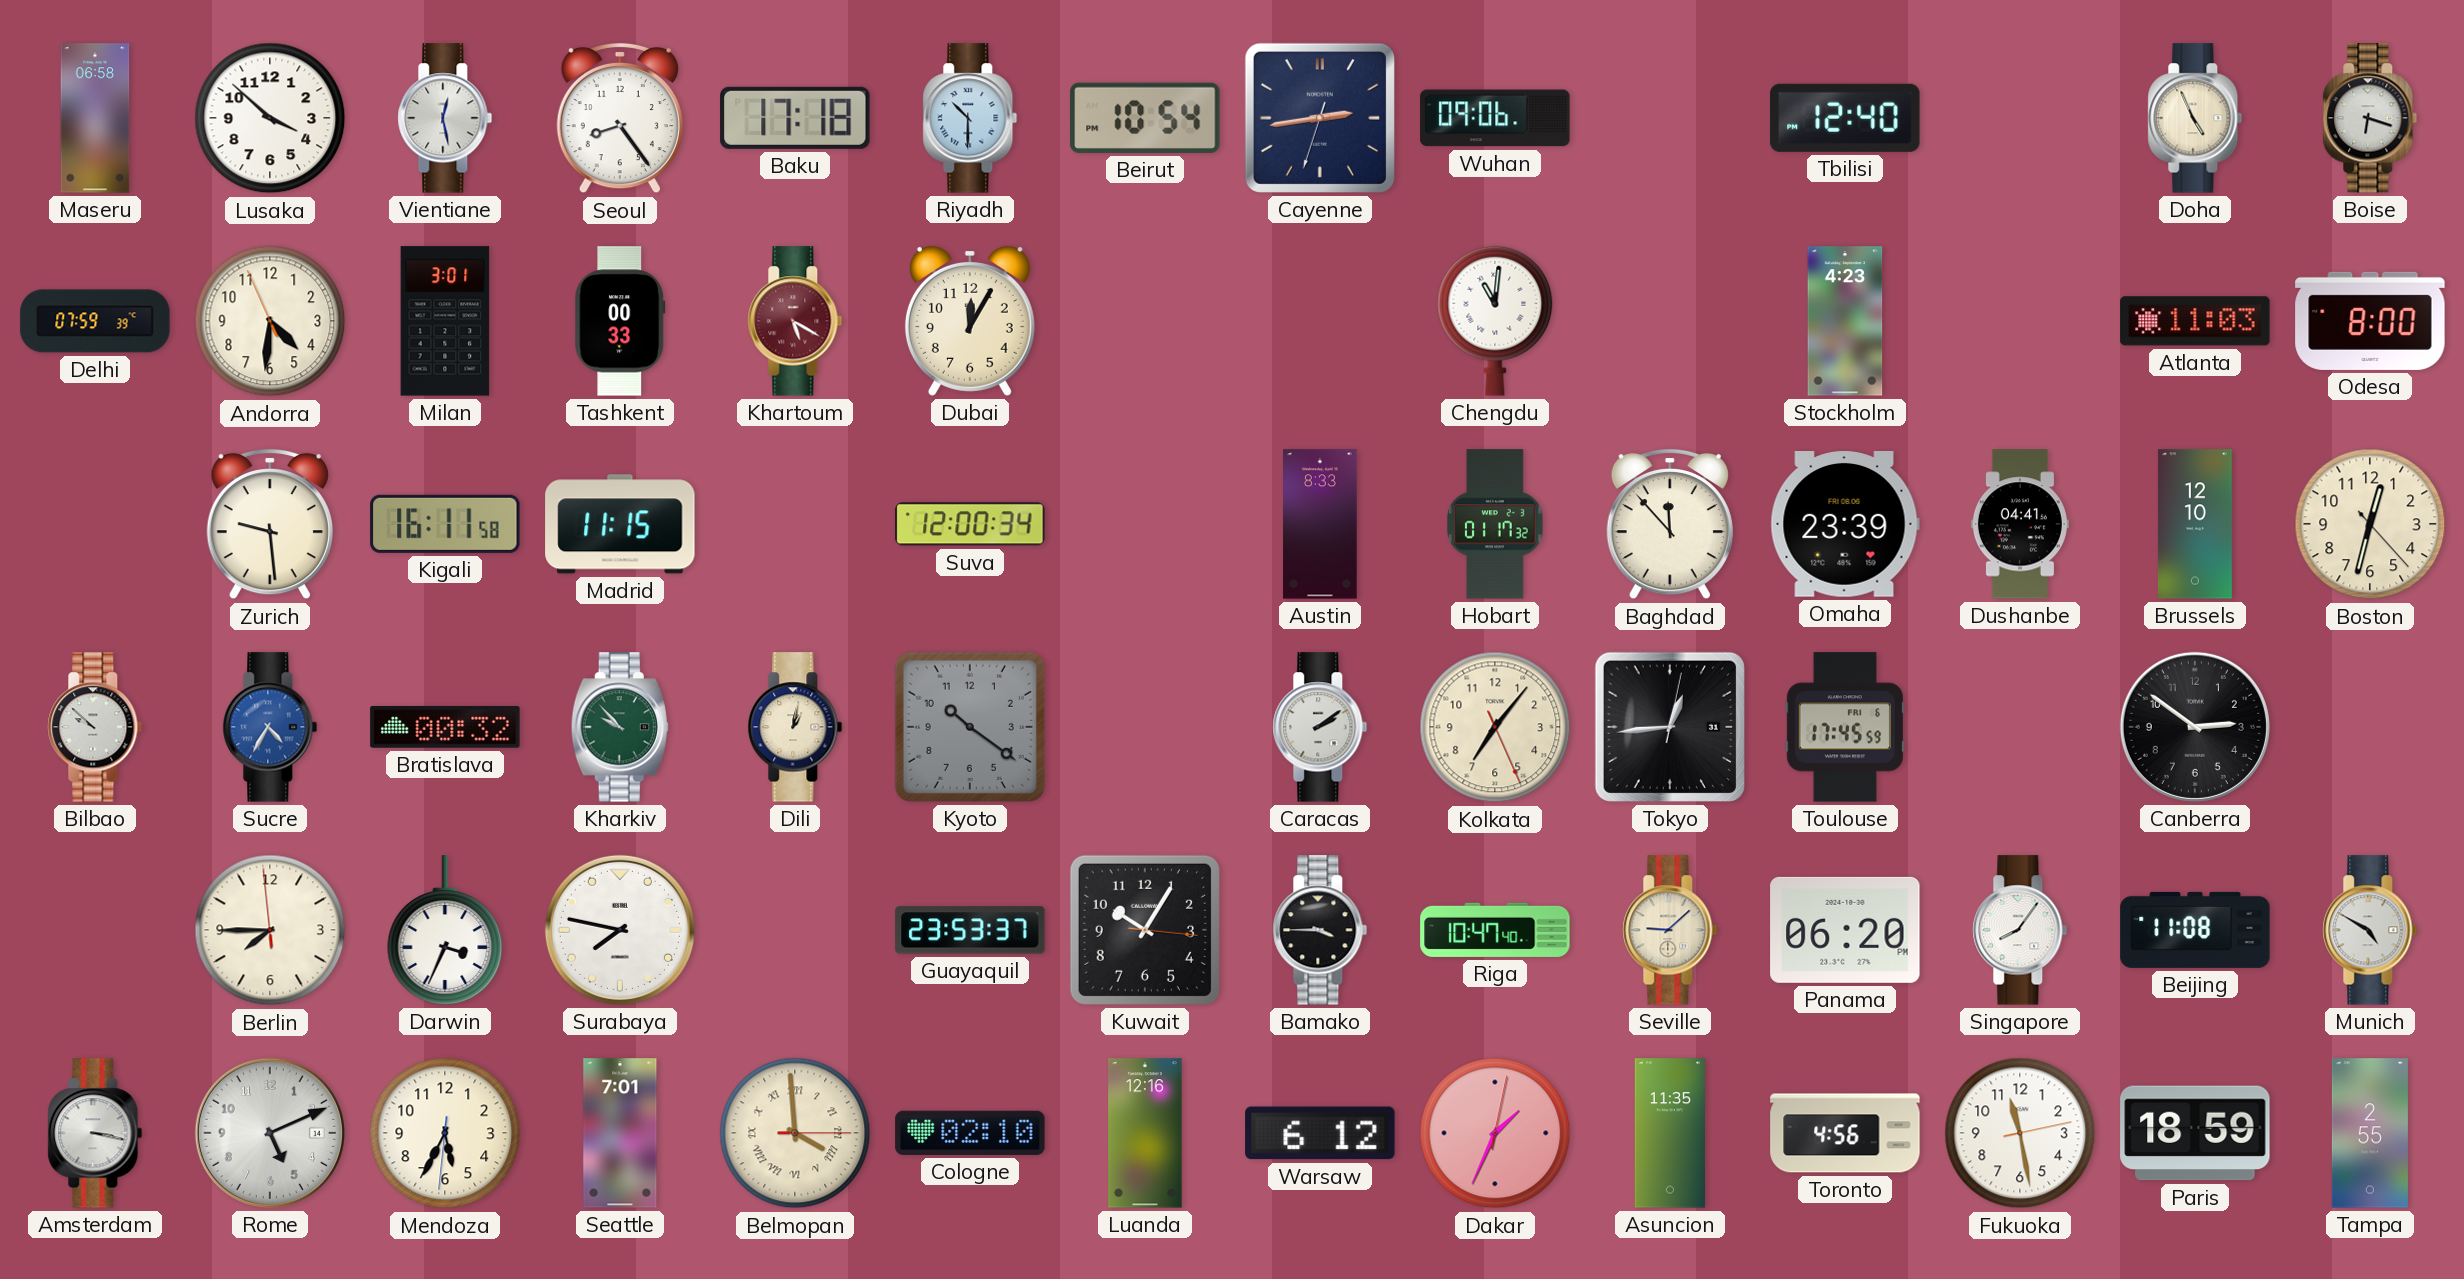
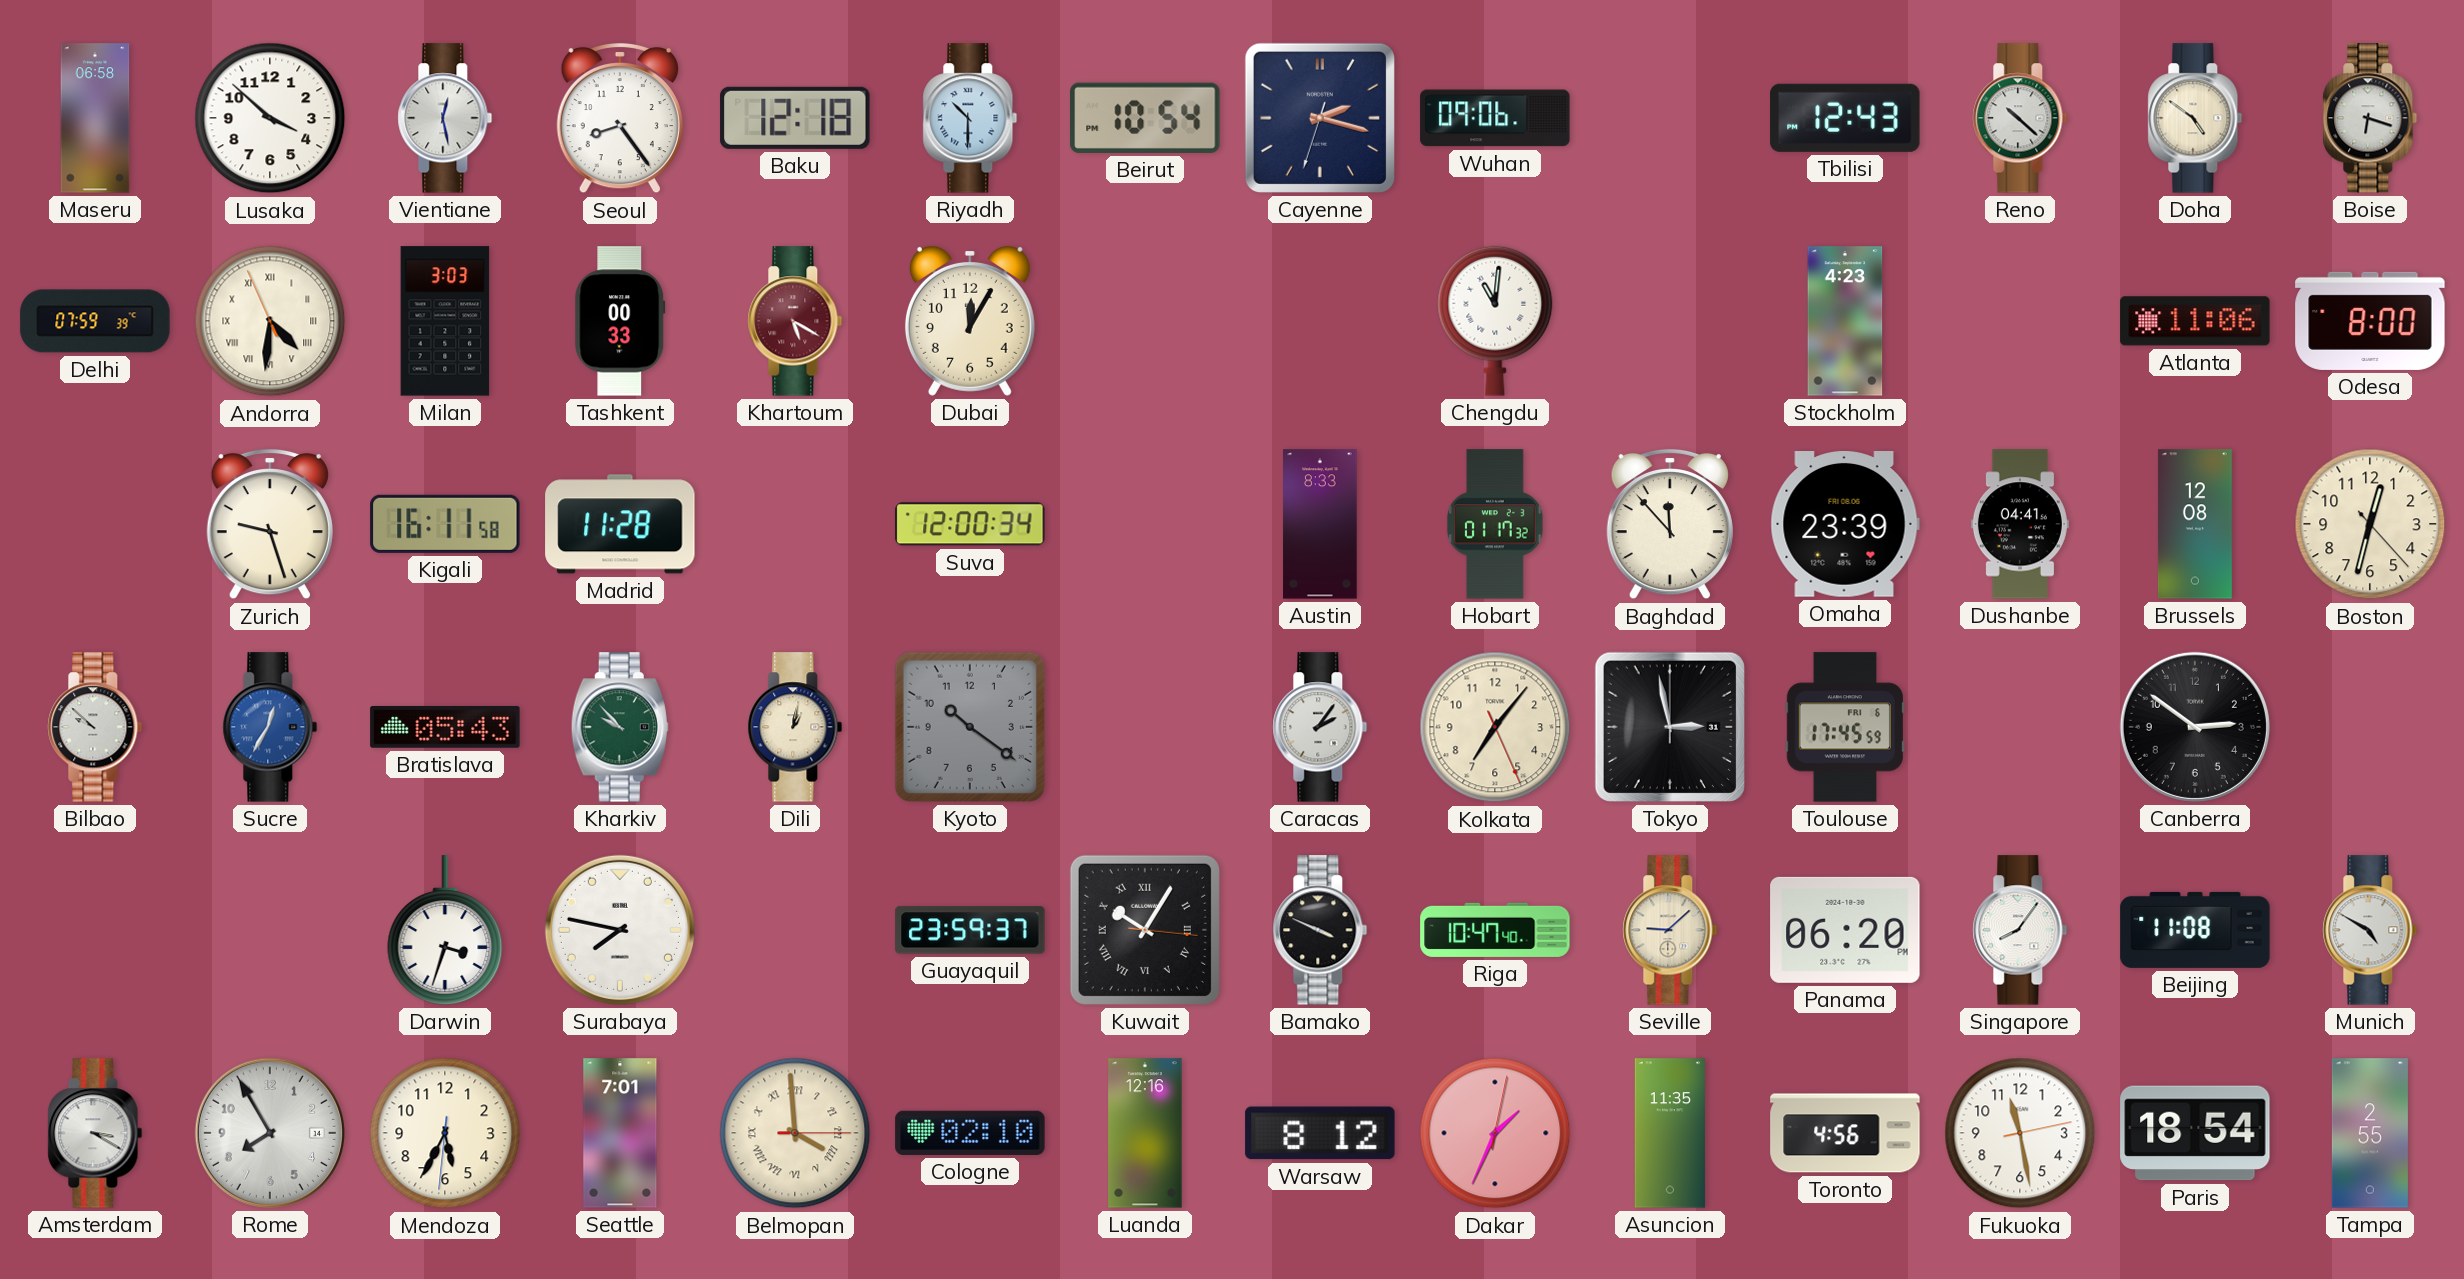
Baku: 17:18 -> 12:18 (795, 118)
Cayenne: 2:43 -> 2:17 (1320, 118)
Tbilisi: 12:40 -> 12:43 (1845, 118)
Reno: none -> 10:22 (2020, 118)
Doha: 4:56 -> 4:51 (2195, 118)
Andorra numerals: Arabic -> Roman (270, 321)
Milan: 3:01 -> 3:03 (445, 321)
Atlanta: 11:03 -> 11:06 (2195, 321)
Zurich: 9:29 -> 9:27 (270, 524)
Madrid: 11:15 -> 11:28 (620, 524)
Brussels: 12:10 -> 12:08 (2195, 524)
Sucre: 4:35 -> 12:35 (270, 727)
Bratislava: 00:32 -> 05:43 (445, 727)
Caracas: 2:09 -> 2:06 (1320, 727)
Tokyo: 12:44 -> 2:58 (1670, 727)
Berlin: 7:44 -> none (270, 930)
Darwin: 3:34 -> 3:33 (445, 930)
Guayaquil: 23:53 -> 23:59 (970, 930)
Kuwait numerals: Arabic -> Roman (1145, 930)
Bamako: 3:45 -> 3:49 (1320, 930)
Amsterdam: 3:17 -> 3:20 (95, 1133)
Rome: 5:11 -> 7:55 (270, 1133)
Warsaw: 6:12 -> 8:12 (1320, 1133)
Paris: 18:59 -> 18:54 (2195, 1133)
